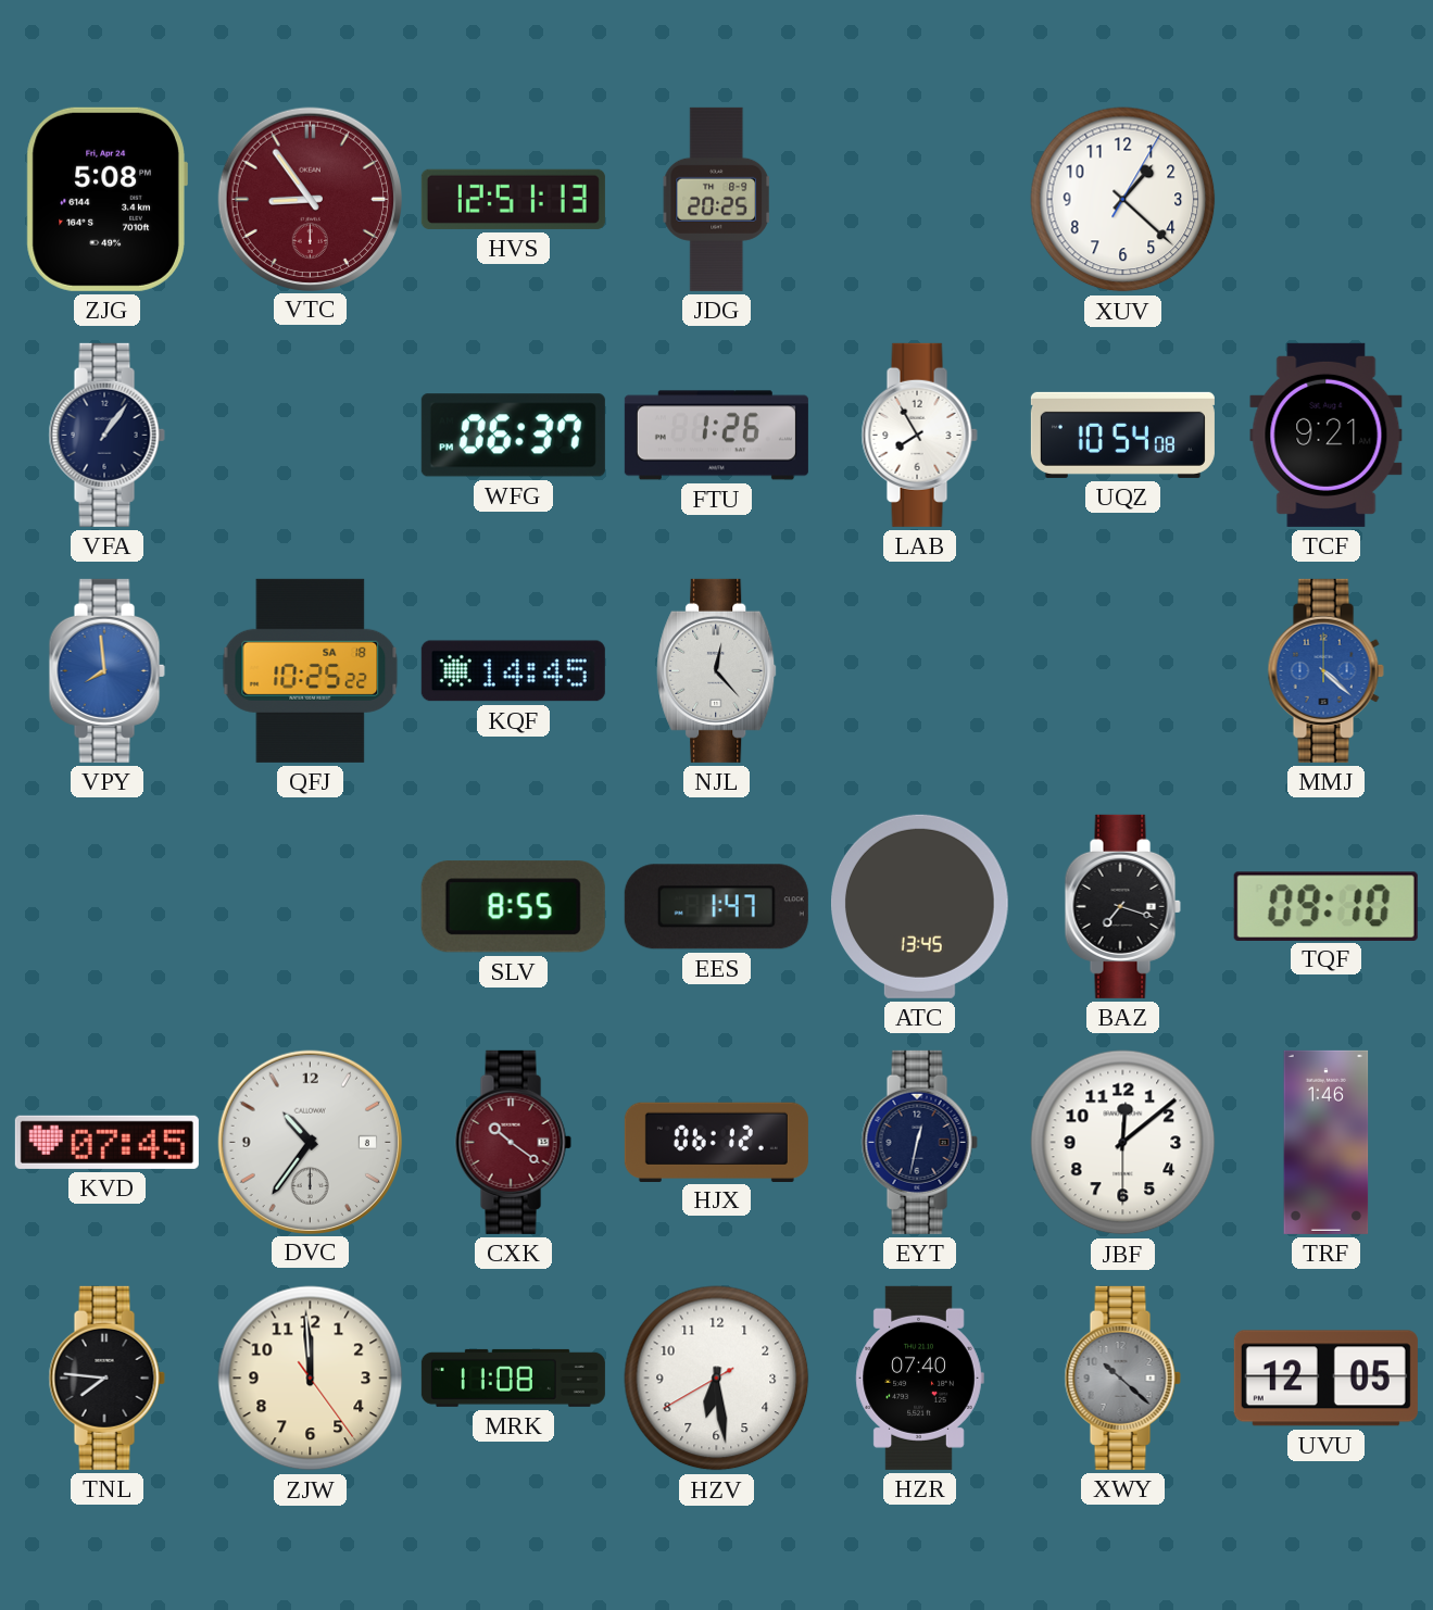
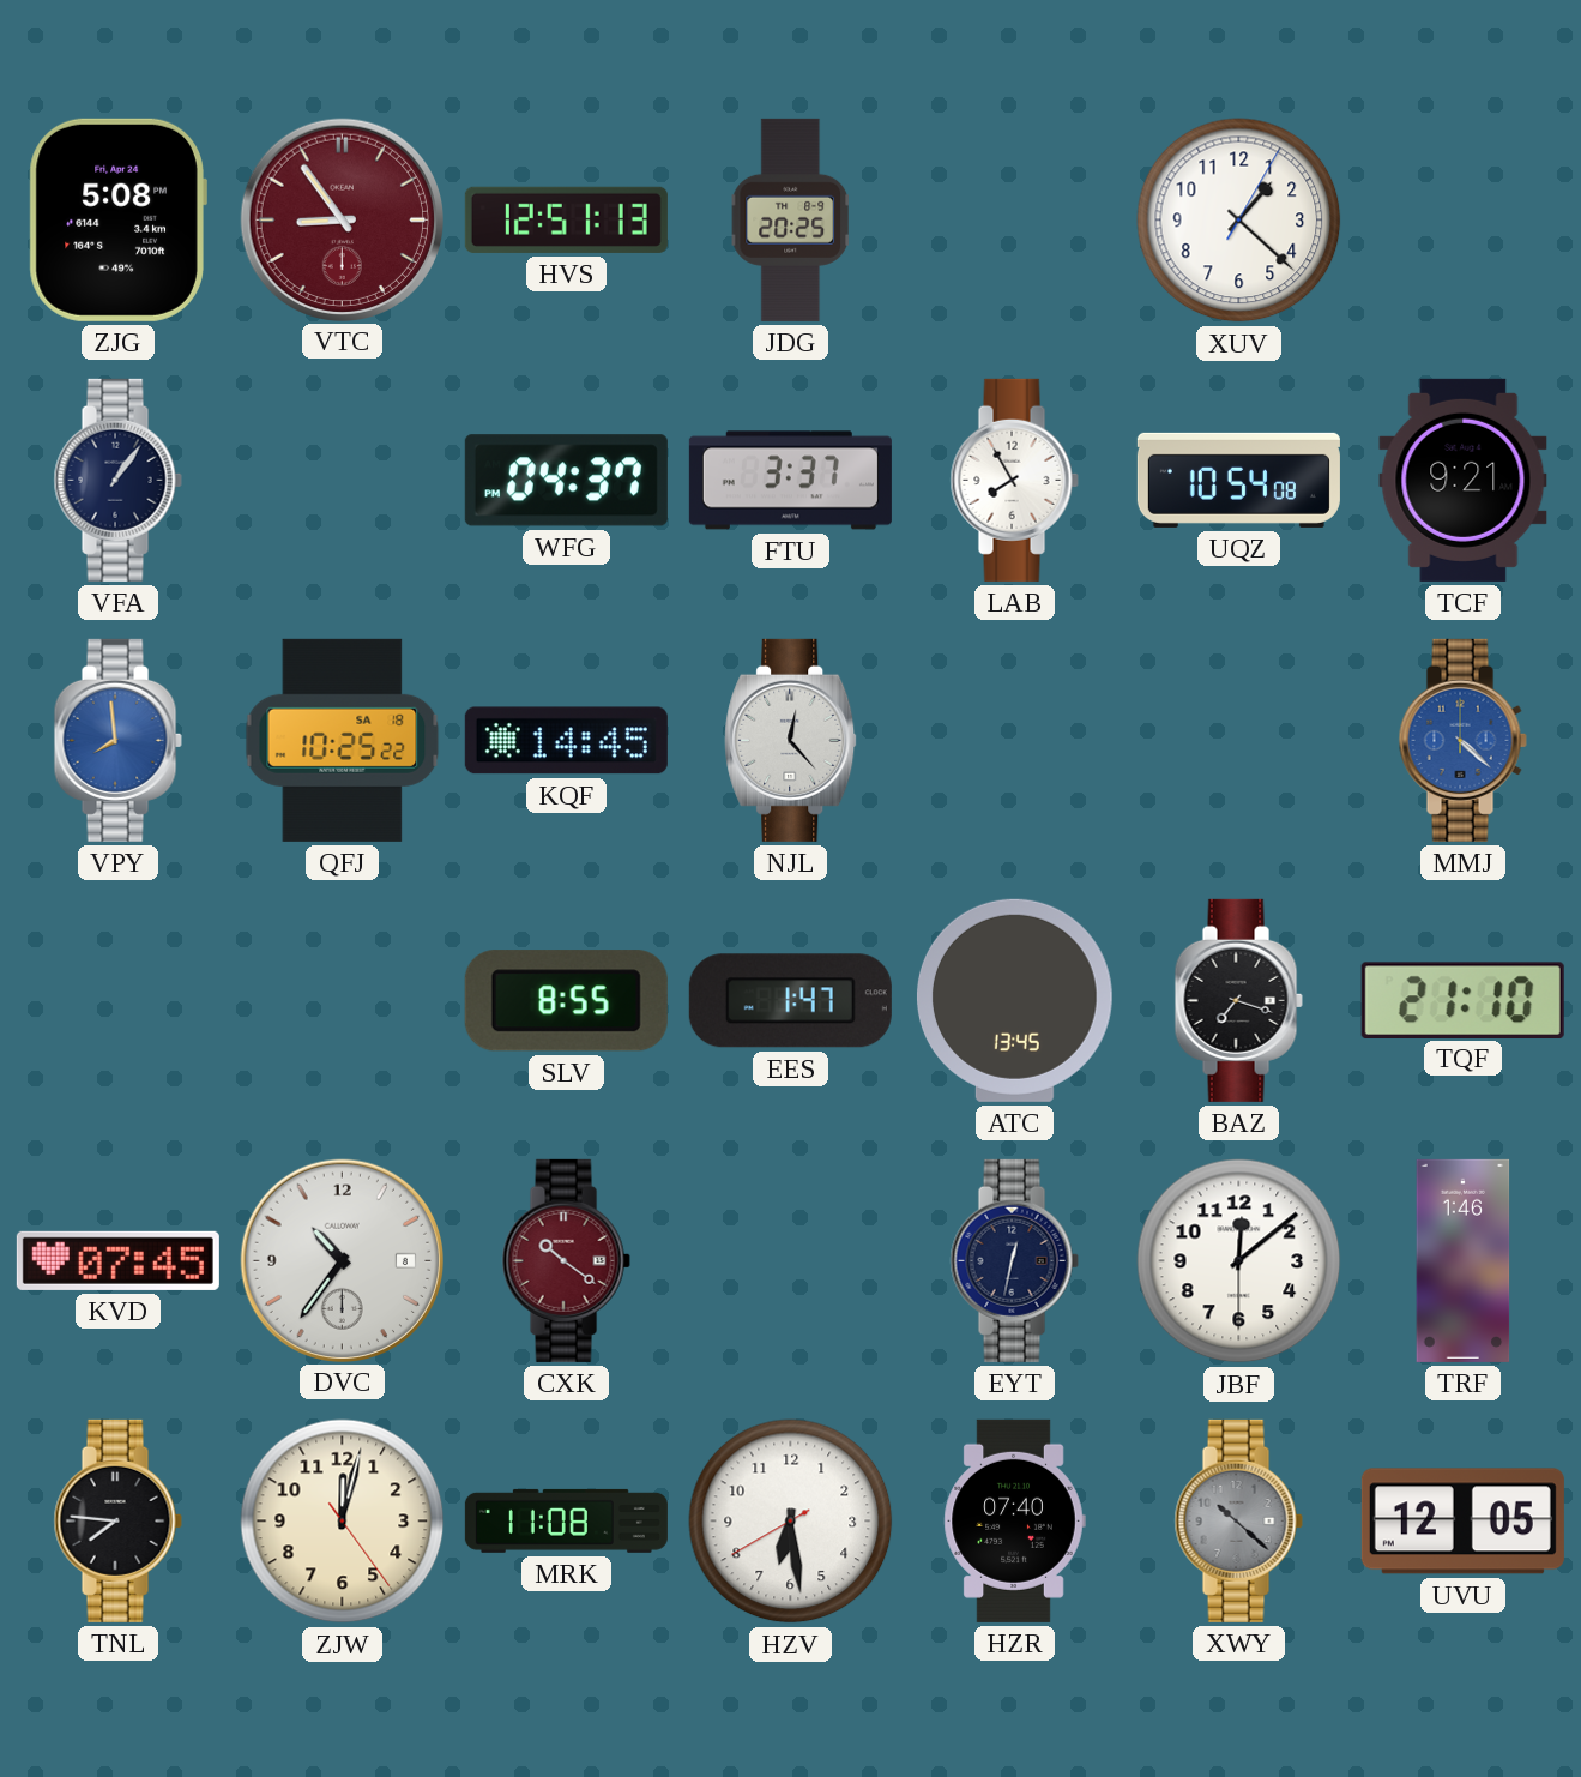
WFG: 06:37 -> 04:37 (566, 481)
FTU: 1:26 -> 3:37 (790, 481)
TQF: 09:10 -> 21:10 (1462, 1000)
HJX: 06:12 -> none (716, 1142)
ZJW: 11:59 -> 12:02 (343, 1522)
